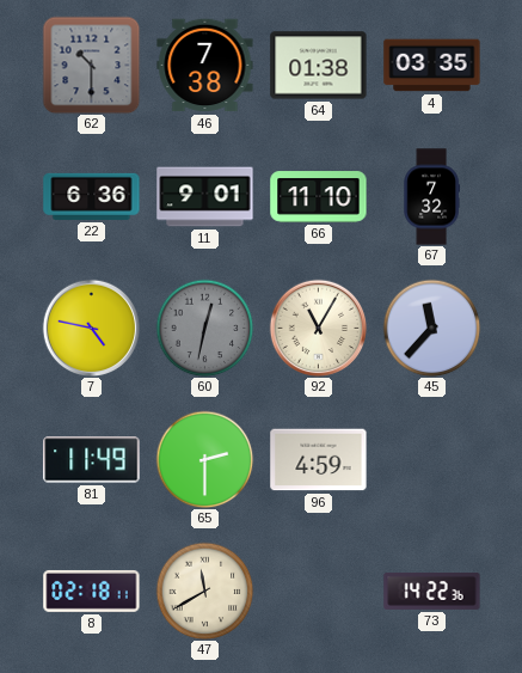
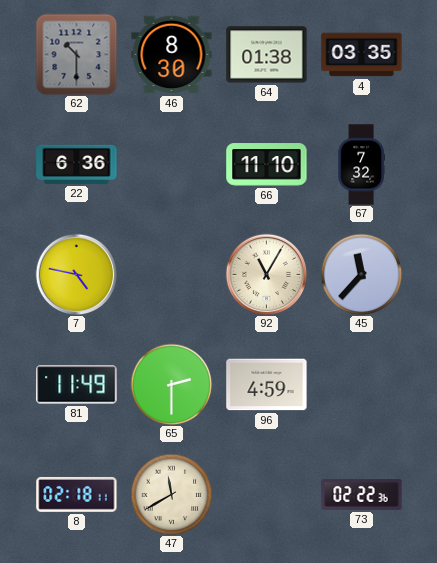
46: 7:38 -> 8:30 (172, 55)
11: 9:01 -> none (205, 197)
60: 12:32 -> none (204, 328)
73: 14:22 -> 02:22 (362, 495)
